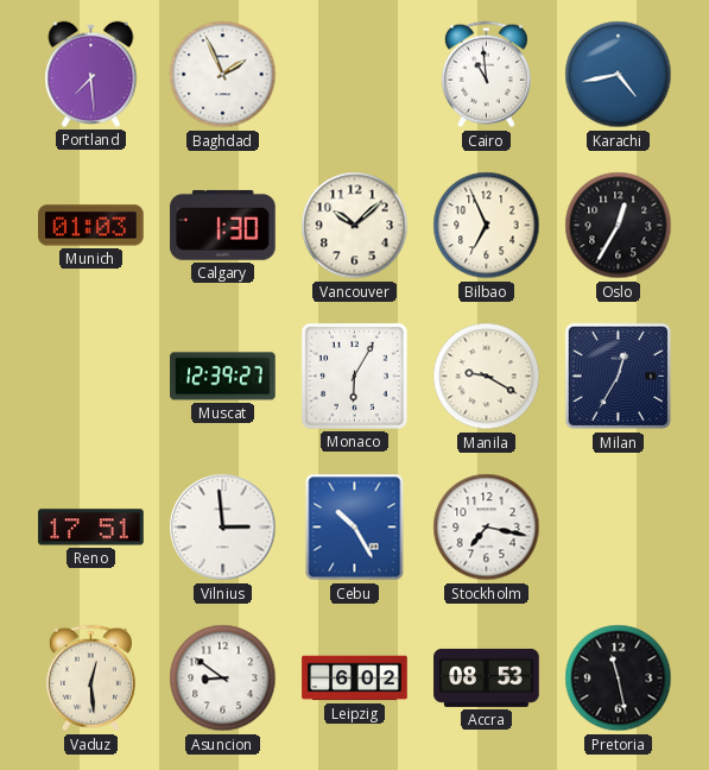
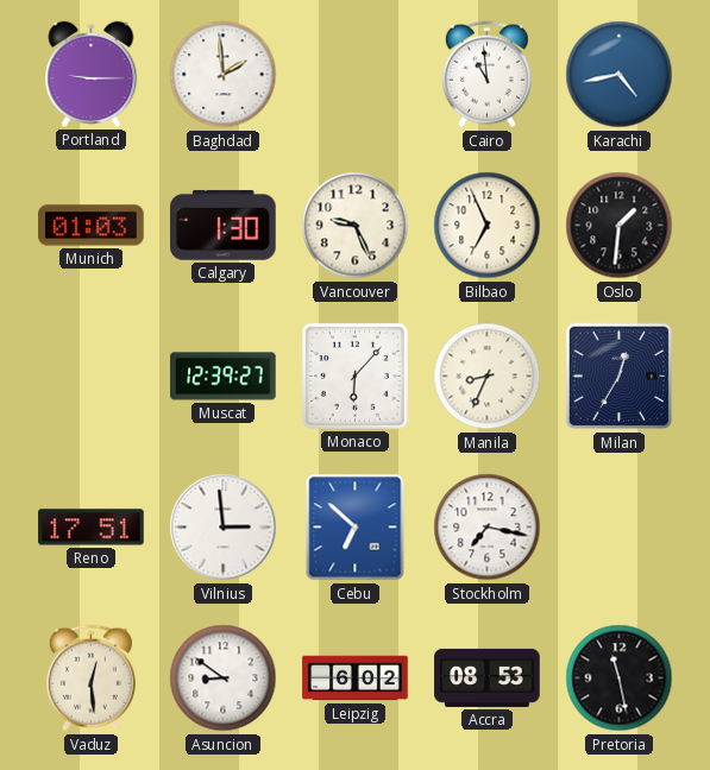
Portland: 7:29 -> 9:15 (92, 74)
Baghdad: 1:56 -> 1:59 (224, 75)
Vancouver: 10:08 -> 9:26 (356, 226)
Oslo: 12:35 -> 1:31 (620, 226)
Monaco: 6:05 -> 6:07 (354, 375)
Manila: 9:20 -> 8:34 (488, 377)
Cebu: 10:25 -> 6:52 (356, 528)
